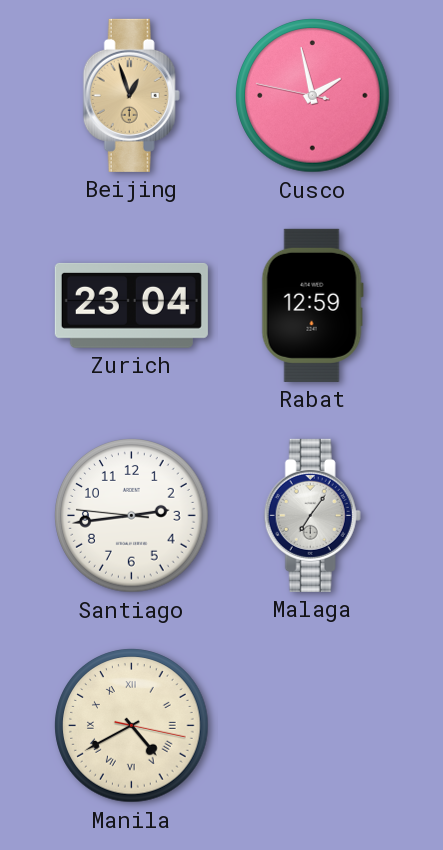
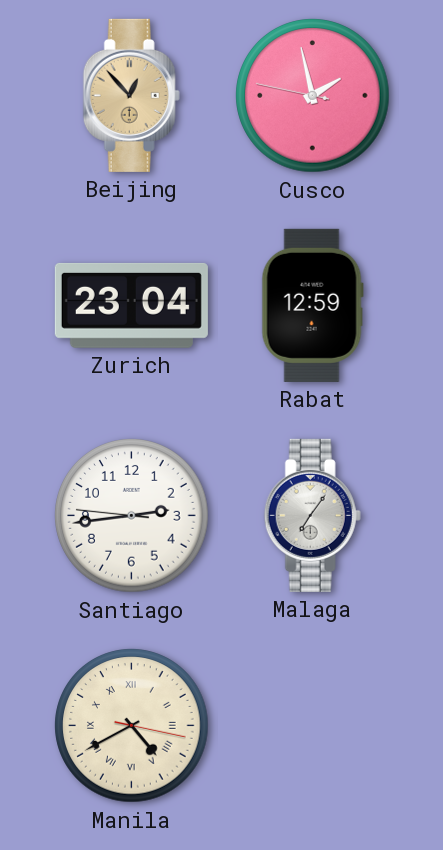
Beijing: 12:57 -> 12:53 (131, 95)
